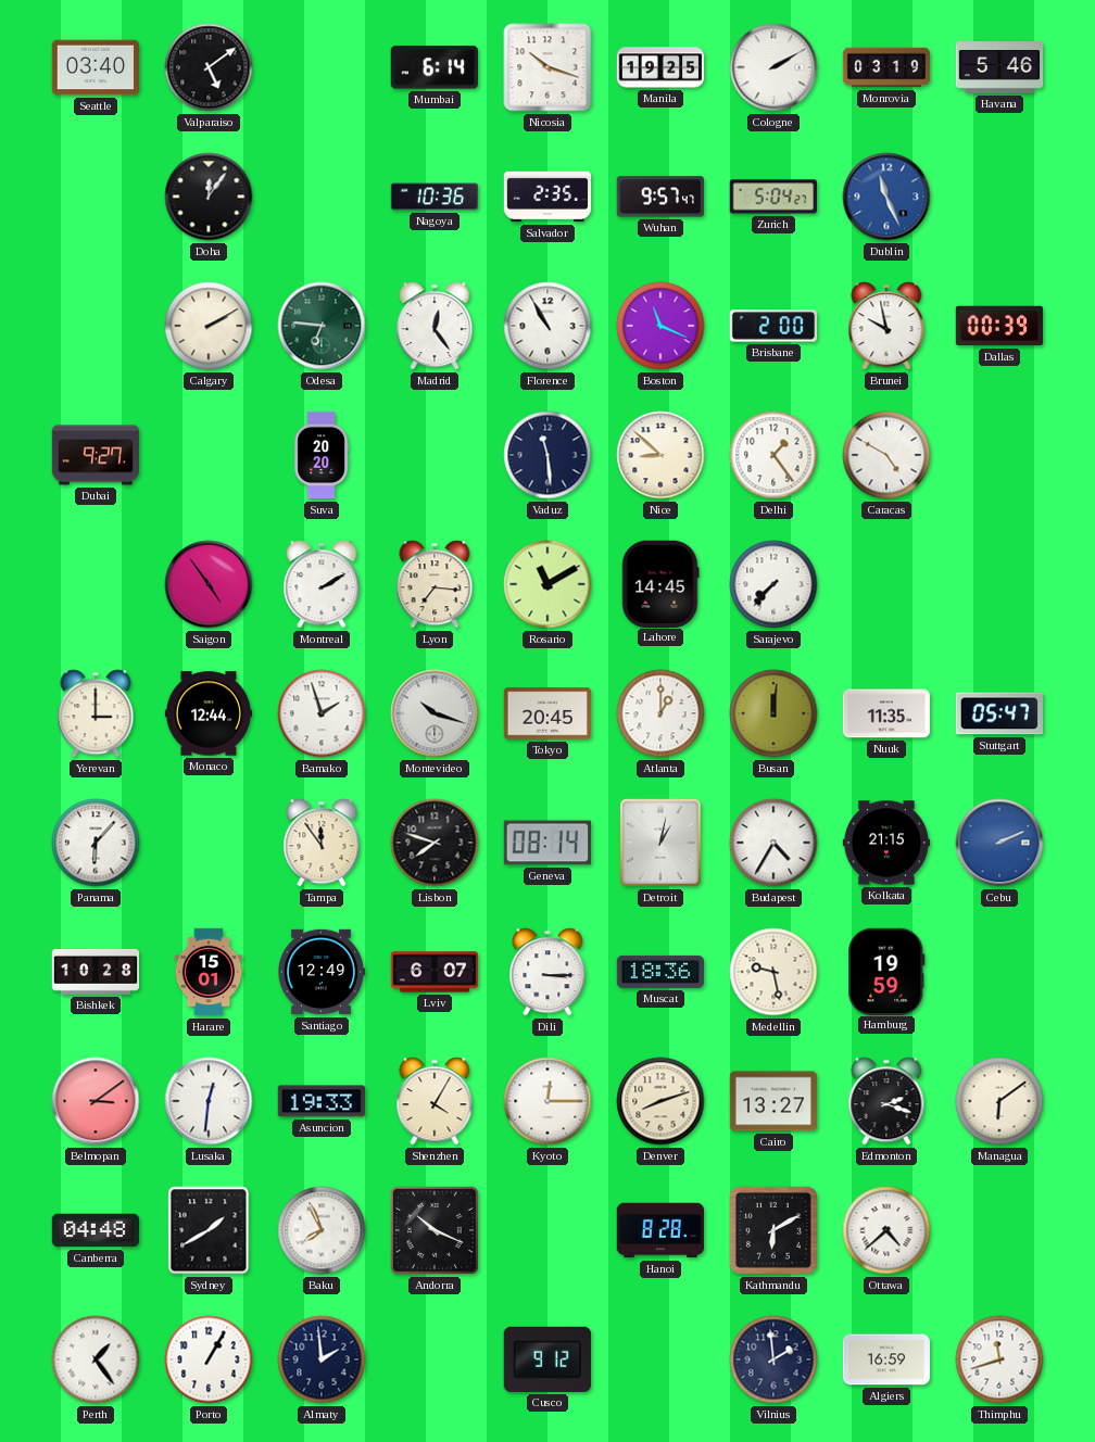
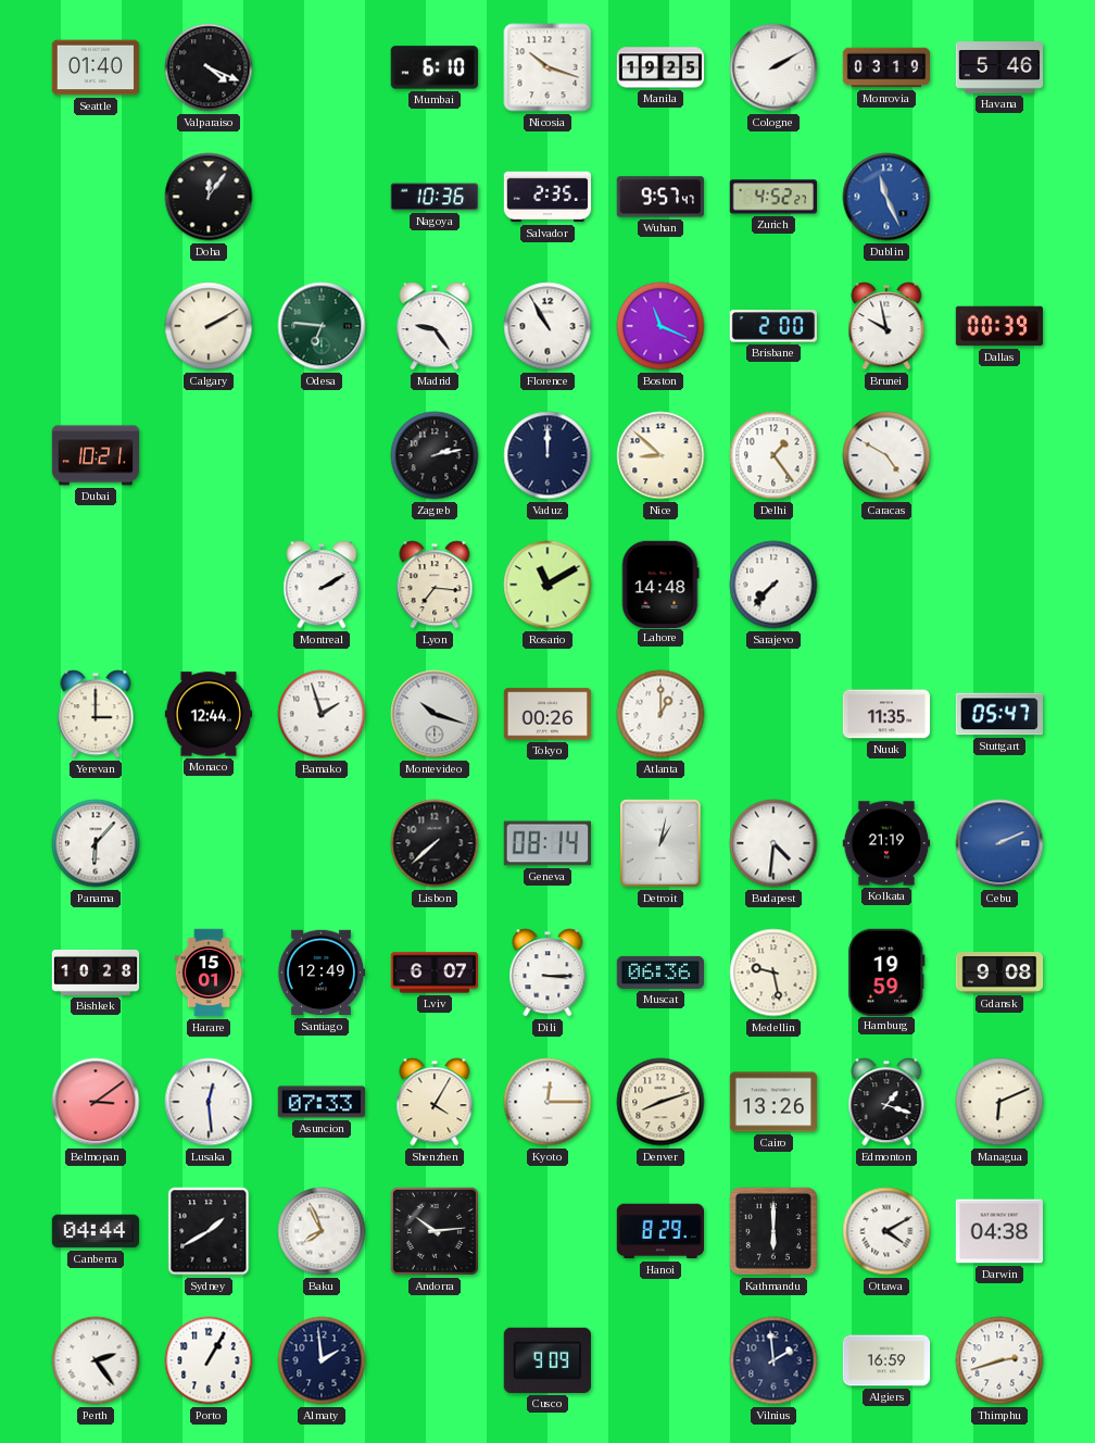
Seattle: 03:40 -> 01:40 (96, 67)
Valparaiso: 5:09 -> 4:19 (209, 67)
Mumbai: 6:14 -> 6:10 (435, 67)
Zurich: 5:04 -> 4:52 (772, 197)
Madrid: 12:24 -> 9:24 (435, 326)
Dubai: 9:27 -> 10:21 (96, 455)
Suva: 20:20 -> none (322, 455)
Zagreb: none -> 2:13 (435, 455)
Vaduz: 11:29 -> 12:00 (547, 455)
Saigon: 4:54 -> none (209, 584)
Lahore: 14:45 -> 14:48 (660, 584)
Tokyo: 20:45 -> 00:26 (547, 714)
Busan: 12:01 -> none (773, 713)
Tampa: 11:54 -> none (322, 843)
Lisbon: 7:48 -> 7:38 (435, 843)
Budapest: 4:35 -> 4:31 (773, 843)
Kolkata: 21:15 -> 21:19 (886, 843)
Muscat: 18:36 -> 06:36 (660, 973)
Gdansk: none -> 9:08 (999, 974)
Lusaka: 12:31 -> 12:29 (209, 1102)
Asuncion: 19:33 -> 07:33 (320, 1102)
Cairo: 13:27 -> 13:26 (773, 1102)
Edmonton: 2:18 -> 1:18 (886, 1102)
Managua: 6:09 -> 6:11 (999, 1102)
Canberra: 04:48 -> 04:44 (96, 1231)
Andorra: 10:19 -> 10:14 (435, 1231)
Hanoi: 8:28 -> 8:29 (659, 1231)
Kathmandu: 6:10 -> 6:00 (773, 1231)
Ottawa: 4:38 -> 4:10 (886, 1231)
Darwin: none -> 04:38 (998, 1231)
Perth: 1:24 -> 2:24 (96, 1360)
Cusco: 9:12 -> 9:09 (547, 1360)
Thimphu: 11:42 -> 2:42 (999, 1360)
